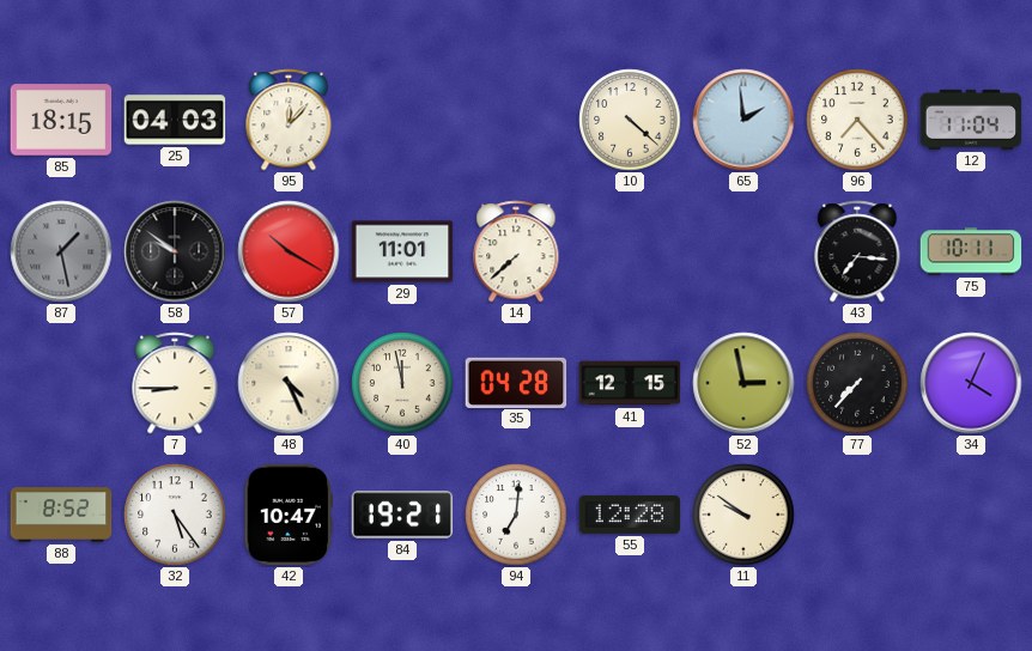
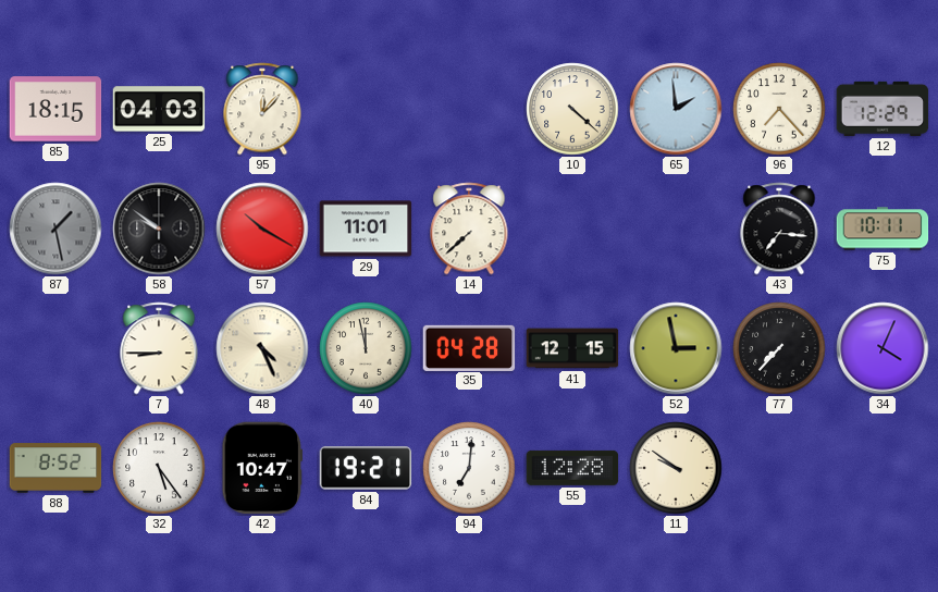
12: 11:04 -> 12:29 (883, 109)
